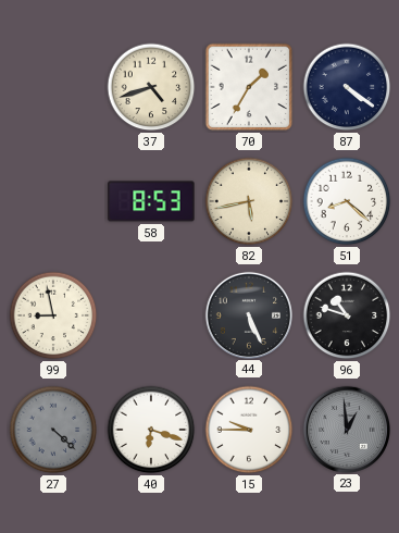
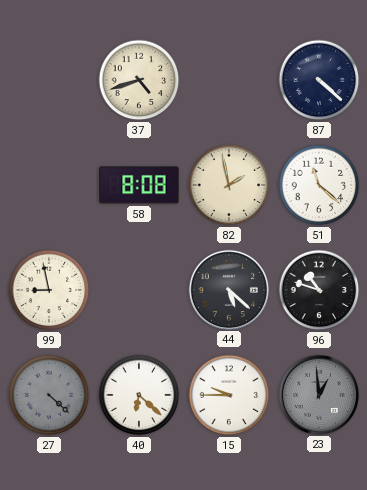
70: 1:35 -> none (249, 87)
87: 4:21 -> 4:22 (319, 80)
58: 8:53 -> 8:08 (139, 185)
82: 5:43 -> 1:58 (229, 185)
51: 8:22 -> 11:22 (319, 185)
44: 5:26 -> 5:22 (228, 289)
40: 6:18 -> 6:22 (139, 395)
